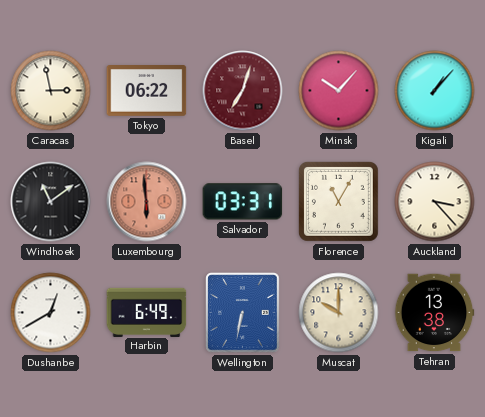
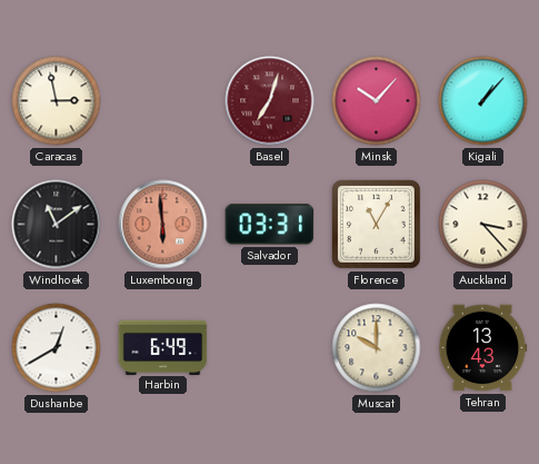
Tokyo: 06:22 -> none (147, 91)
Wellington: 6:32 -> none (243, 313)
Tehran: 13:38 -> 13:43 (482, 348)
